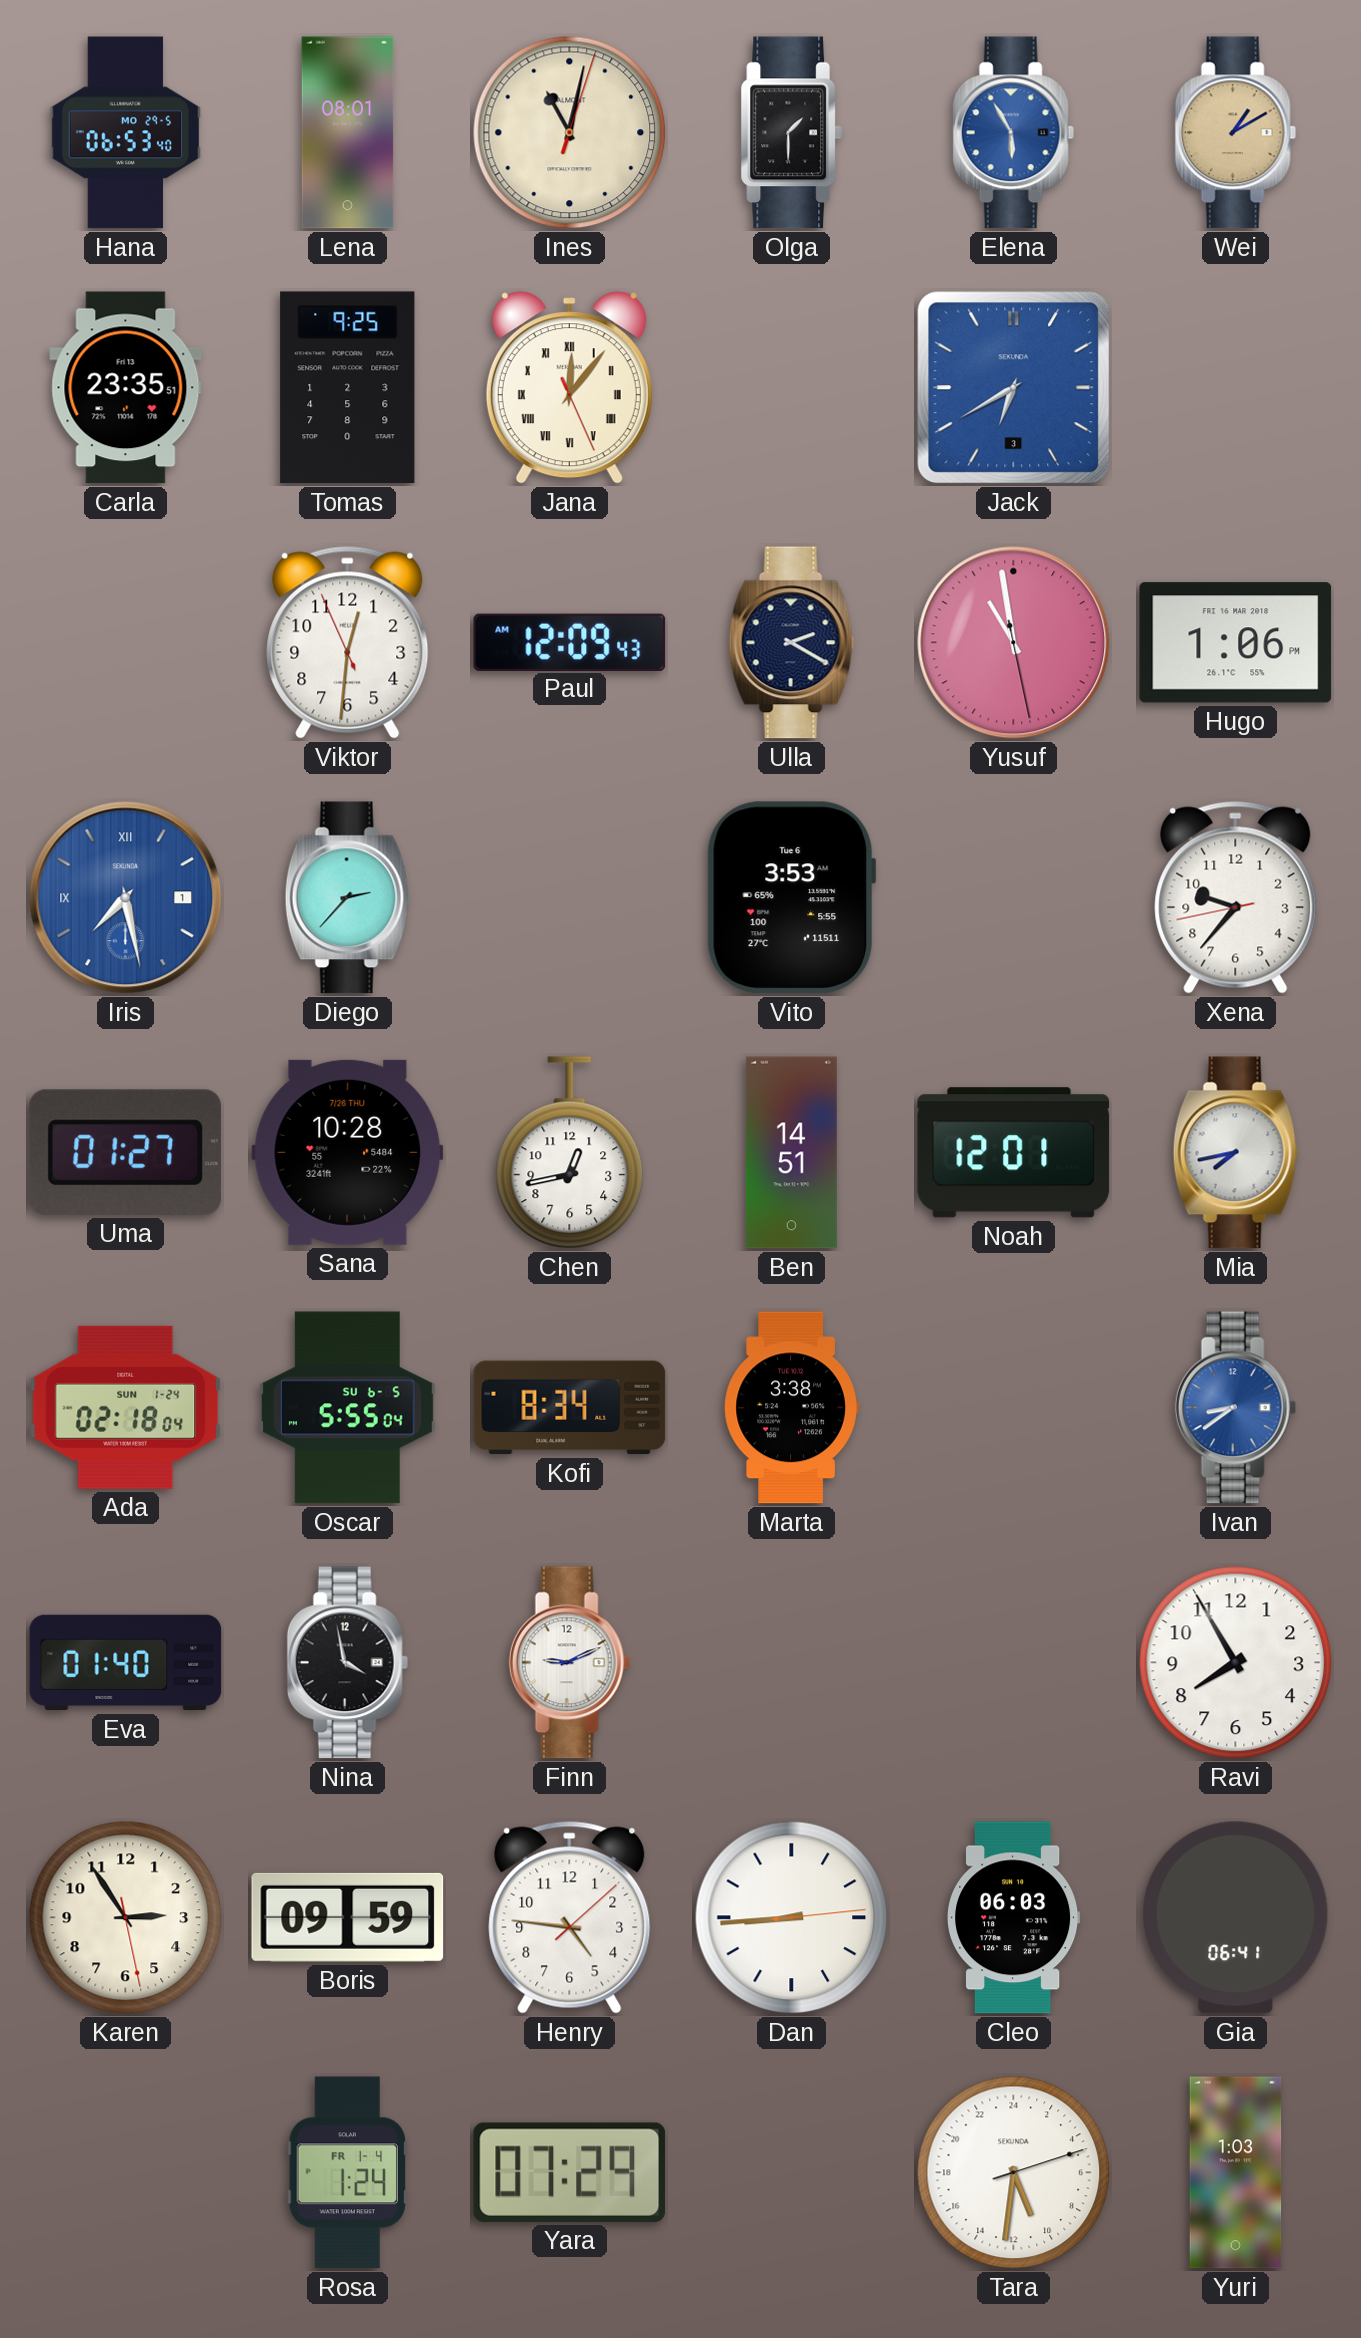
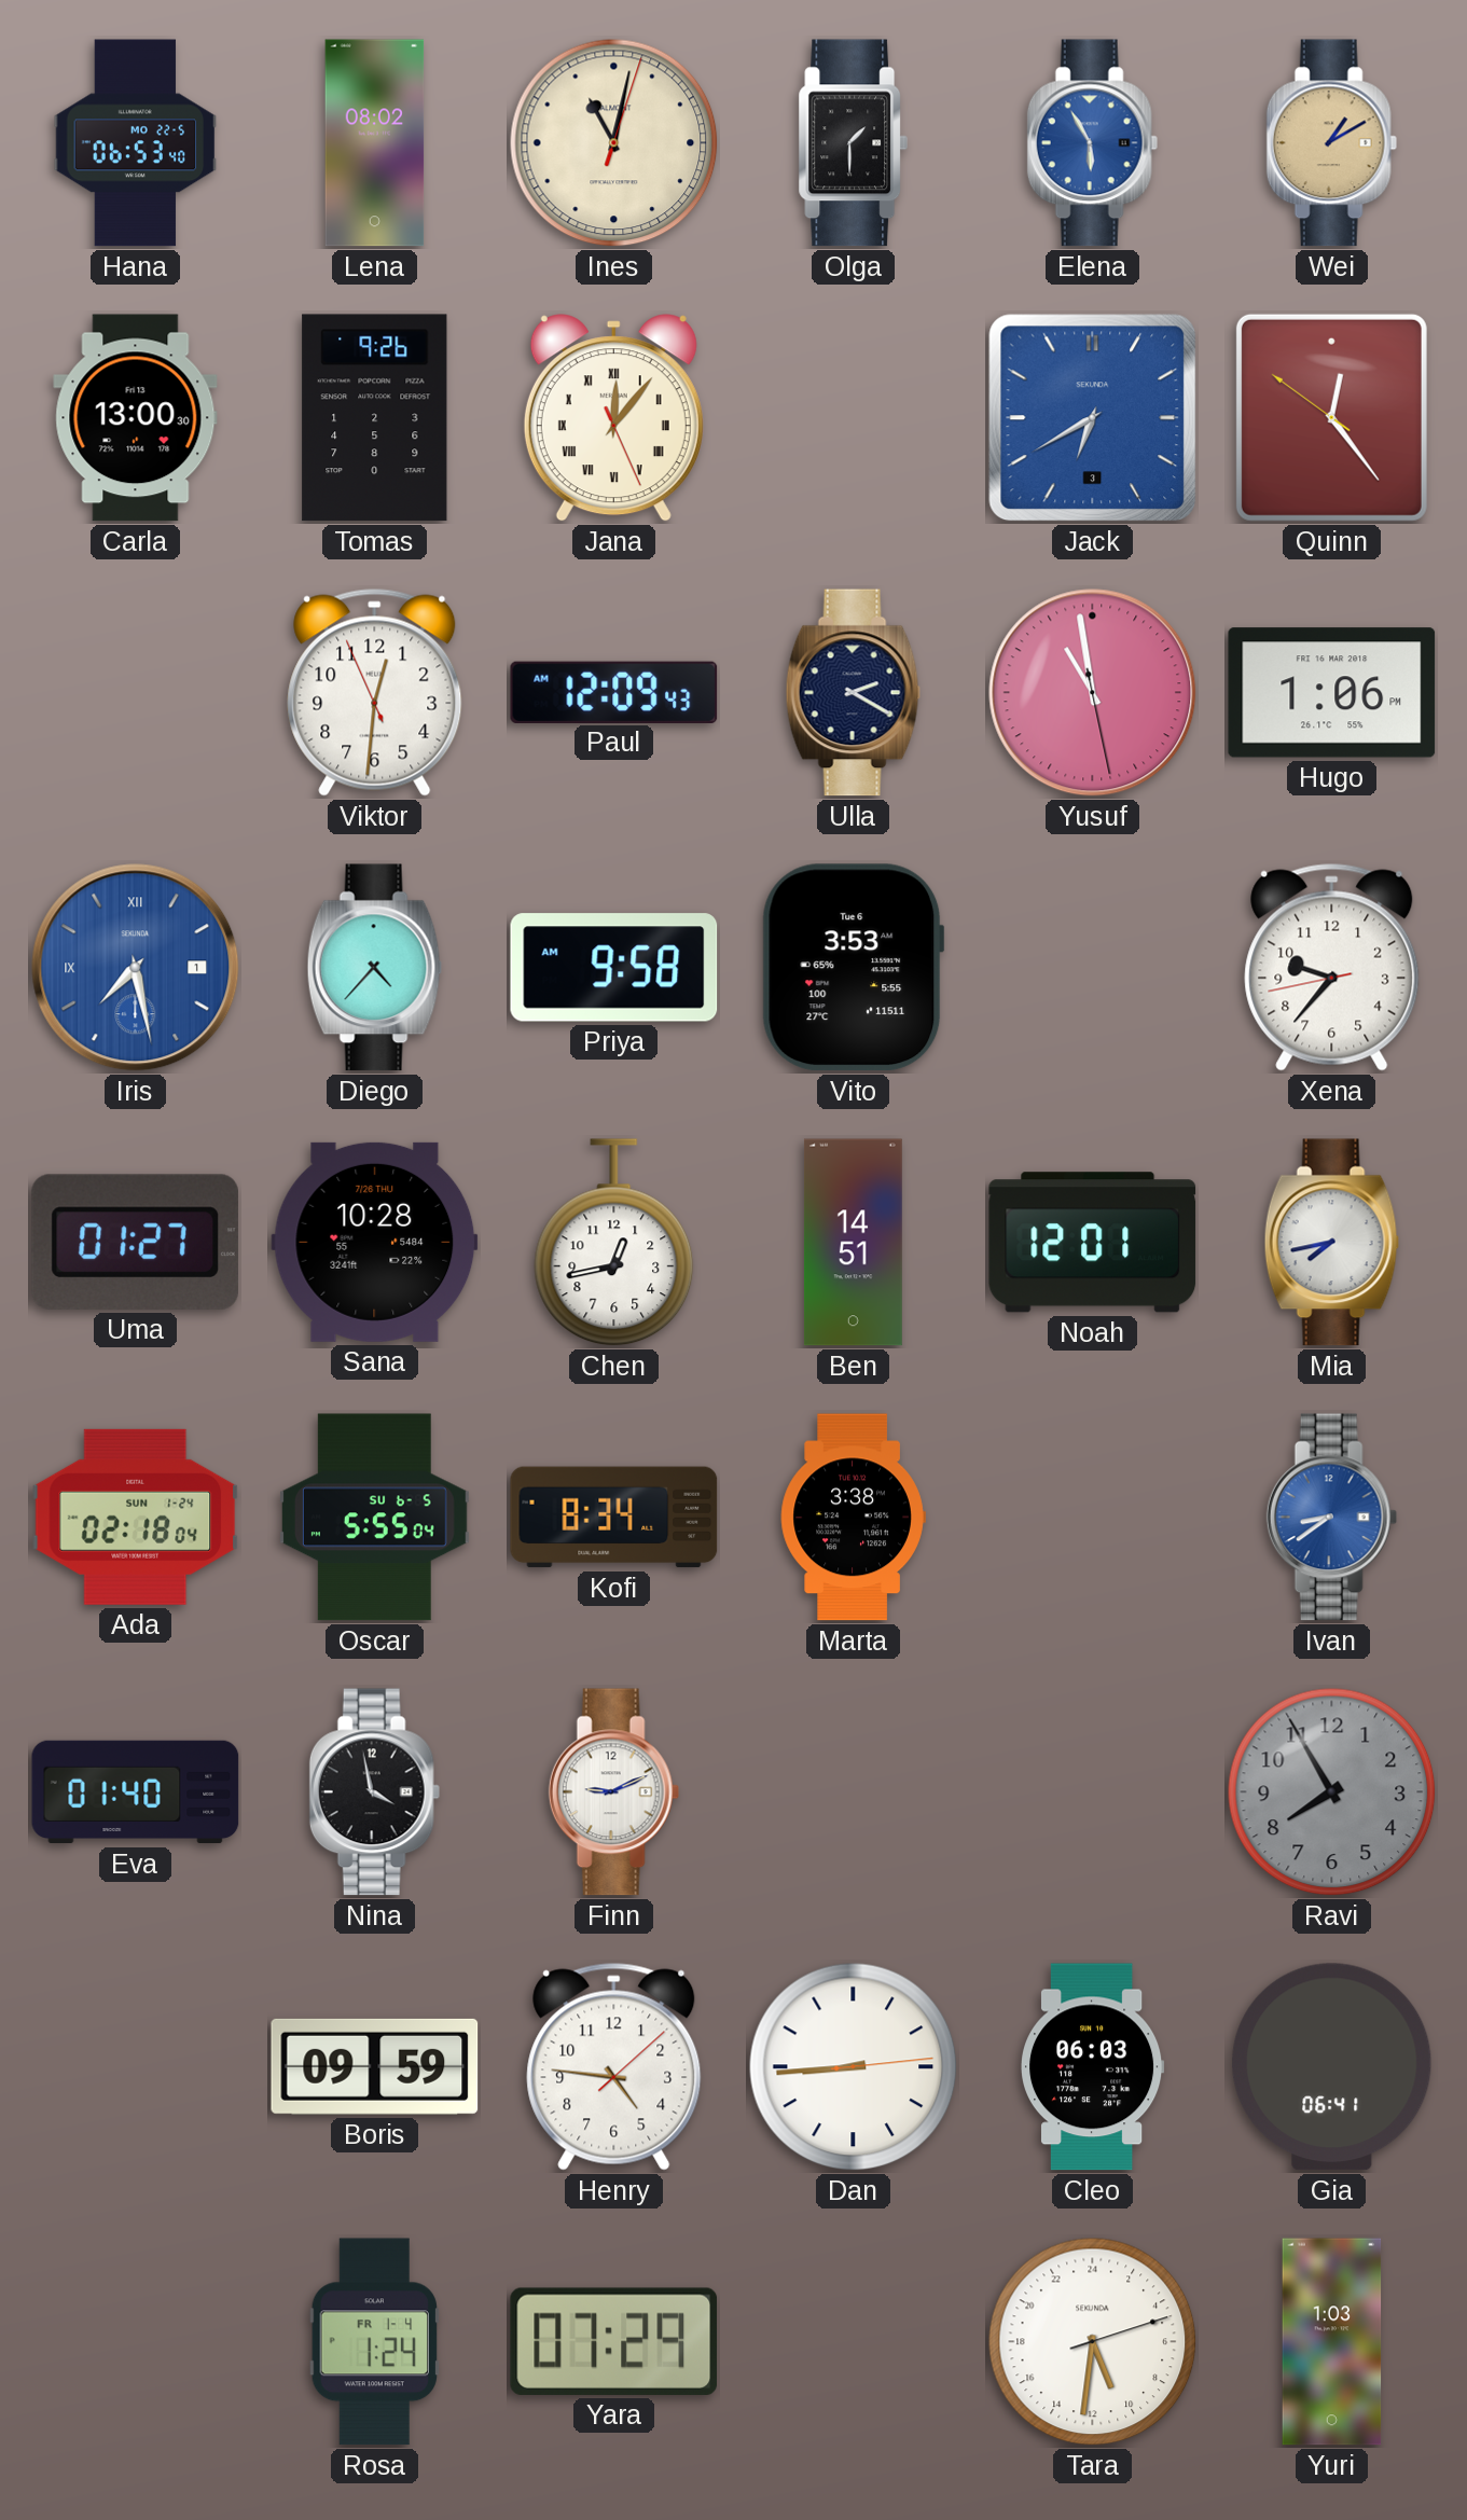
Hana date: MO 29-5 -> MO 22-5 (136, 143)
Lena: 08:01 -> 08:02 (375, 143)
Carla: 23:35 -> 13:00 (136, 418)
Tomas: 9:25 -> 9:26 (375, 418)
Quinn: none -> 12:23 (1331, 417)
Diego: 2:37 -> 4:37 (374, 968)
Priya: none -> 9:58 (614, 968)
Ravi dial: white -> grey (1332, 1792)
Karen: 2:54 -> none (126, 1918)
